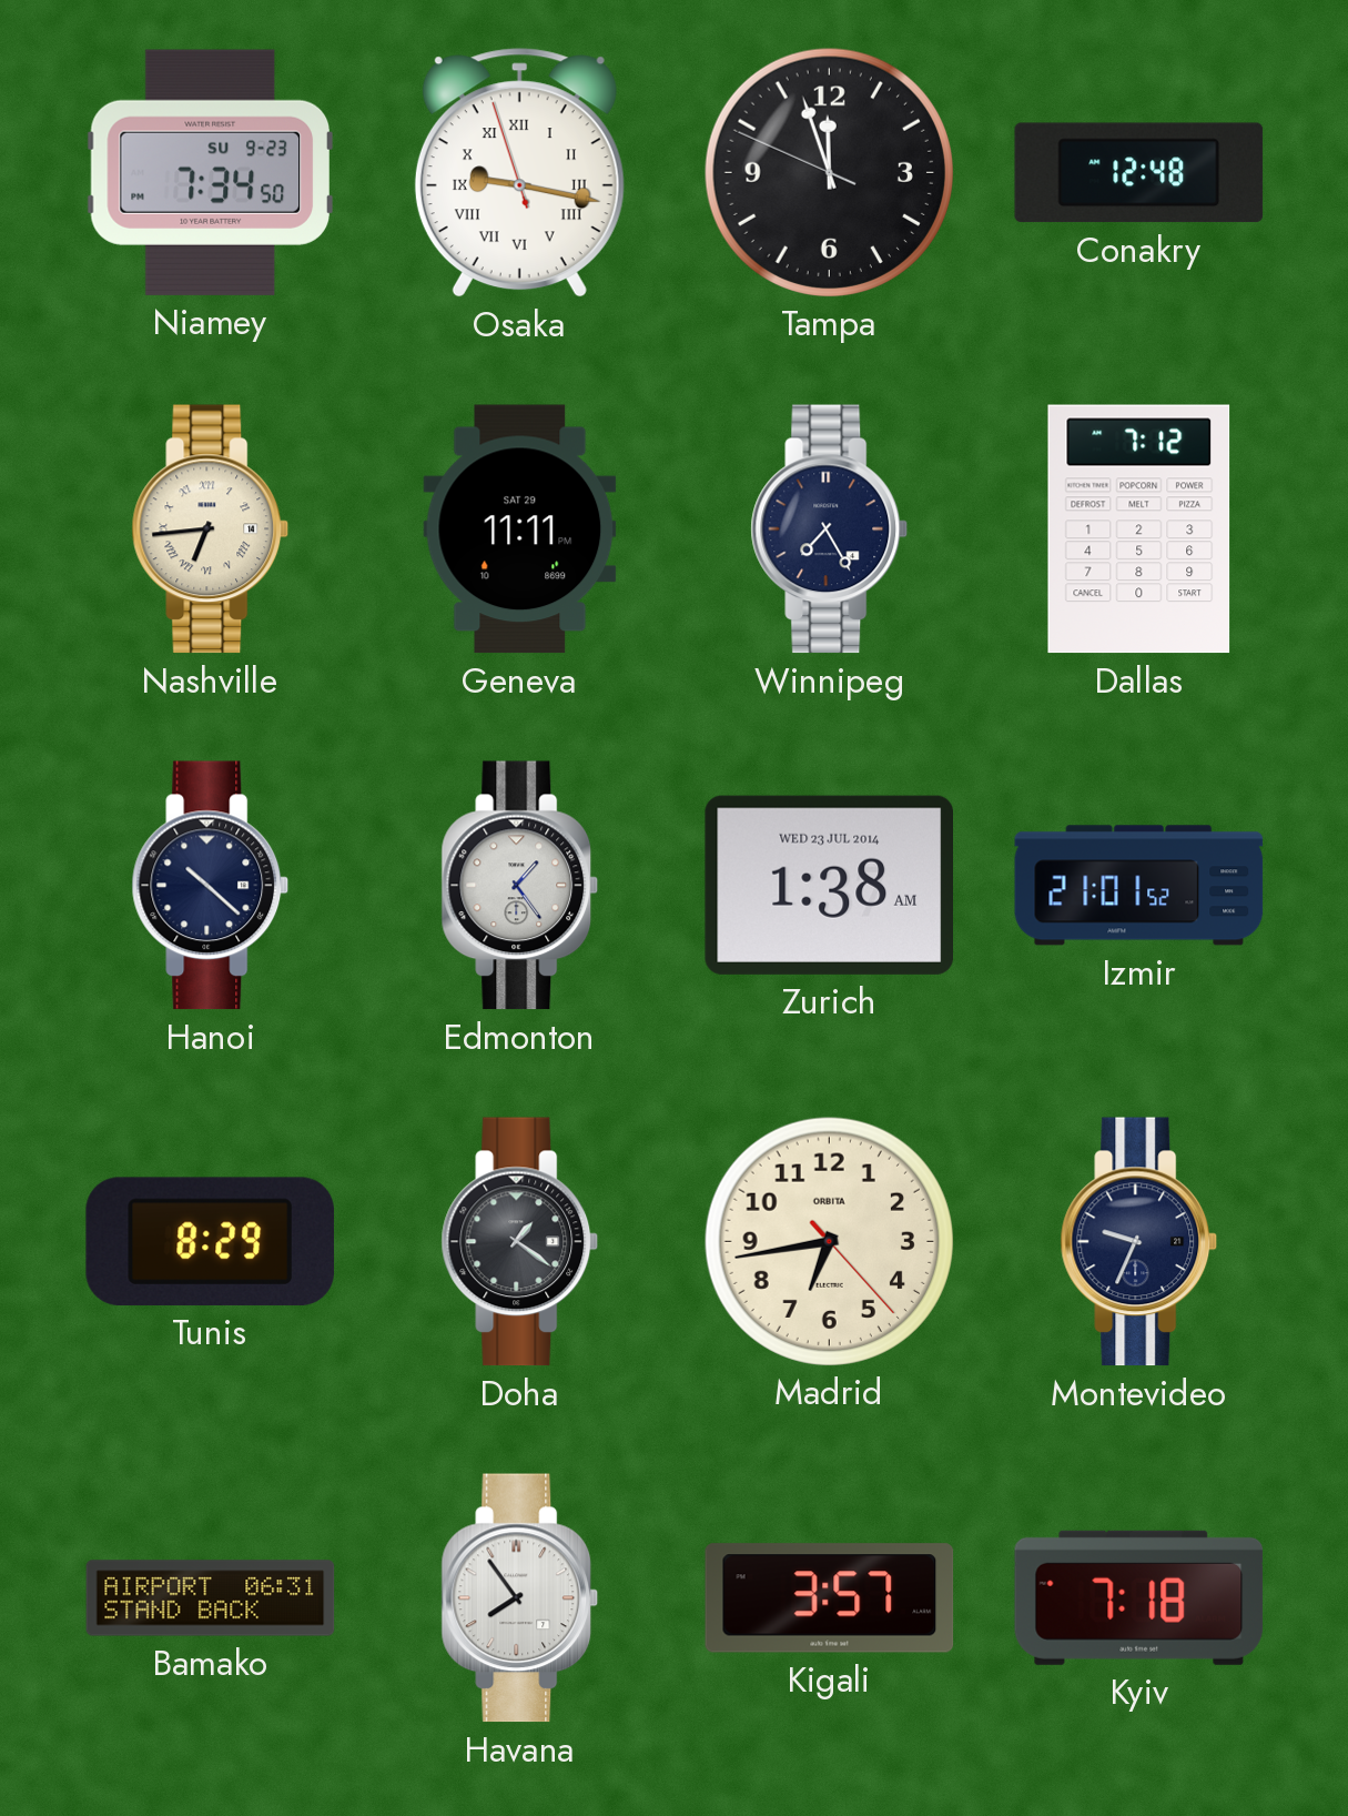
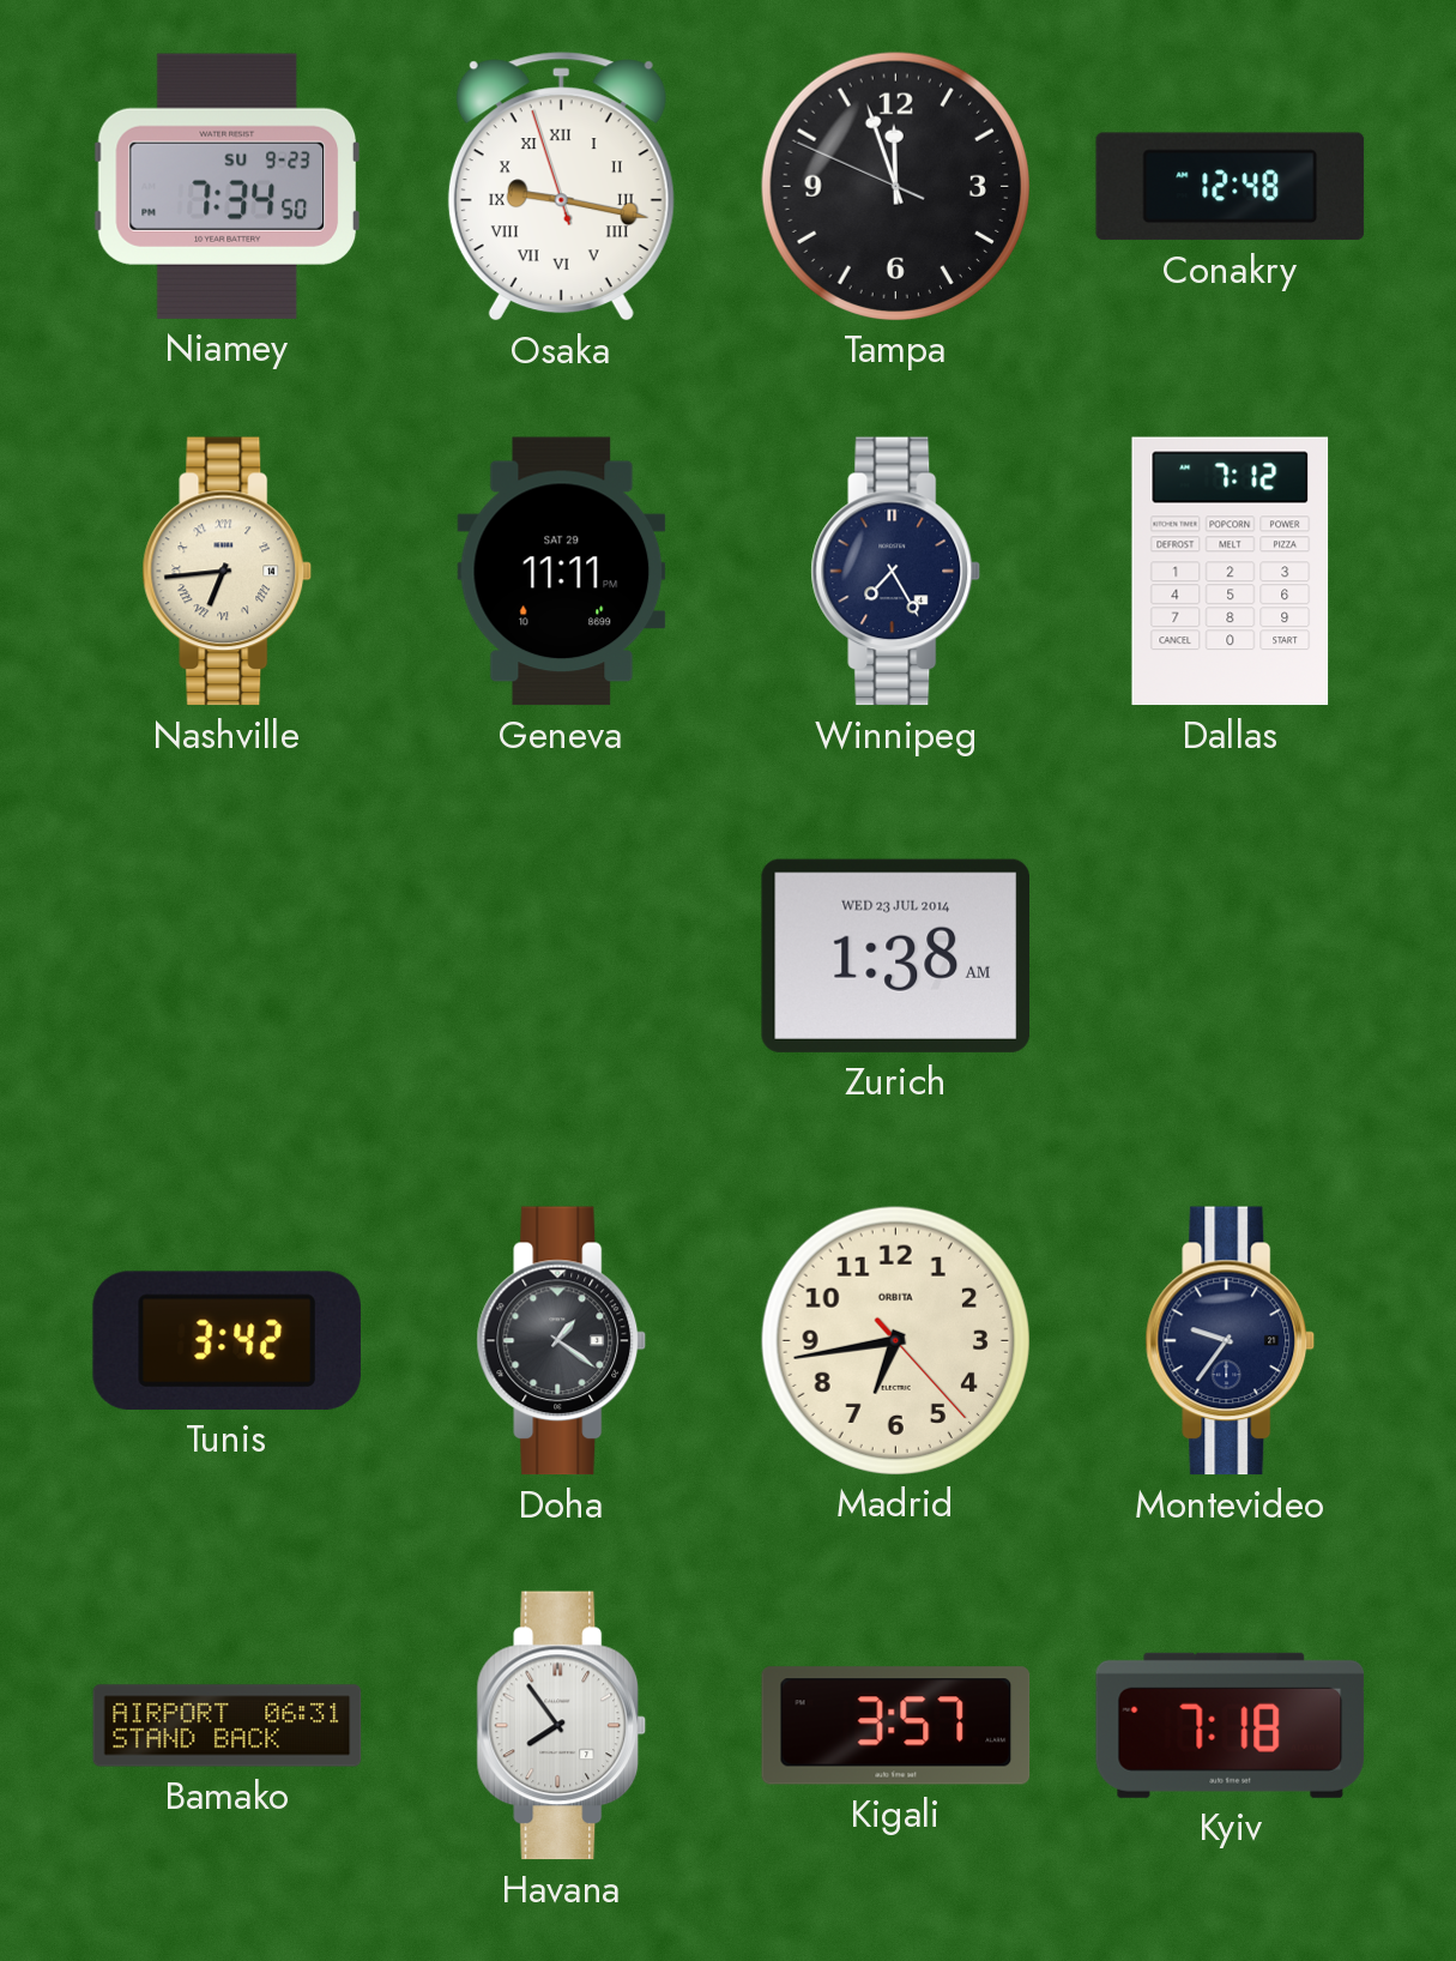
Hanoi: 10:22 -> none (211, 886)
Edmonton: 1:24 -> none (520, 886)
Izmir: 21:01 -> none (1139, 886)
Tunis: 8:29 -> 3:42 (226, 1340)
Montevideo: 9:34 -> 9:36 (1231, 1341)
